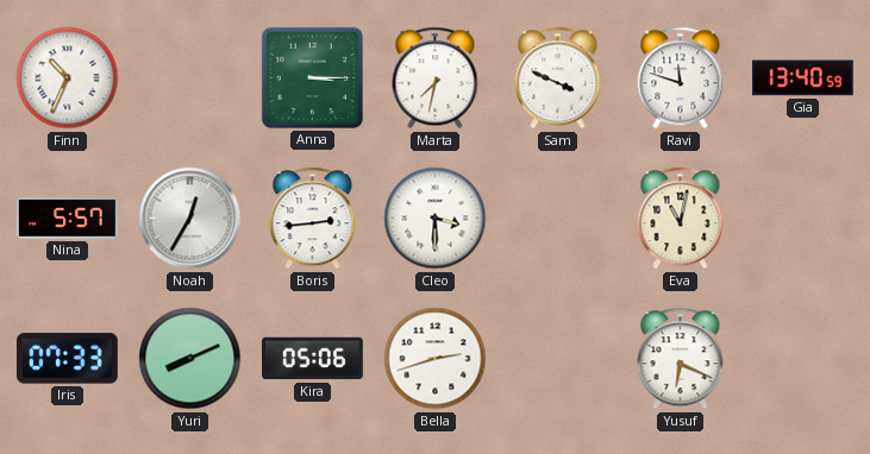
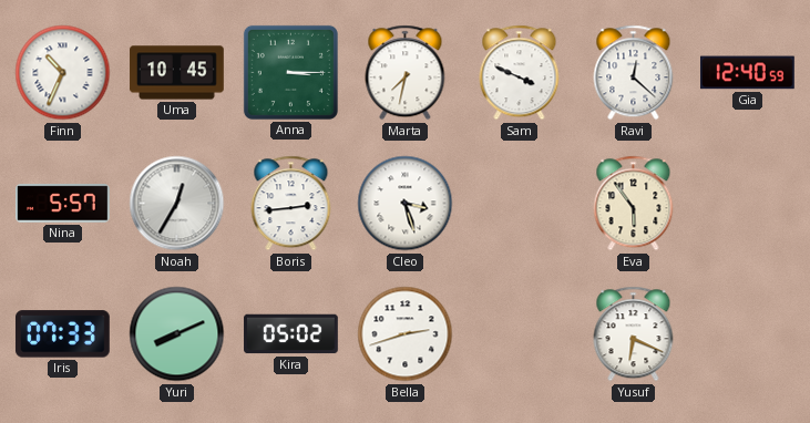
Uma: none -> 10:45 (177, 73)
Ravi: 11:48 -> 12:22 (634, 73)
Gia: 13:40 -> 12:40 (748, 73)
Cleo: 3:30 -> 3:27 (406, 204)
Eva: 11:02 -> 5:54 (634, 204)
Kira: 05:06 -> 05:02 (291, 334)
